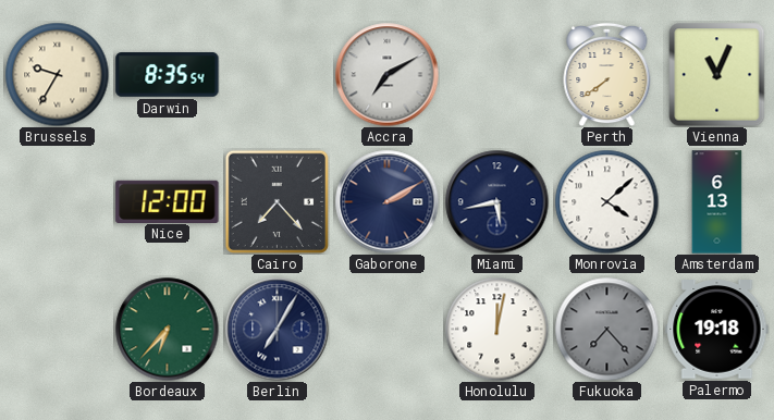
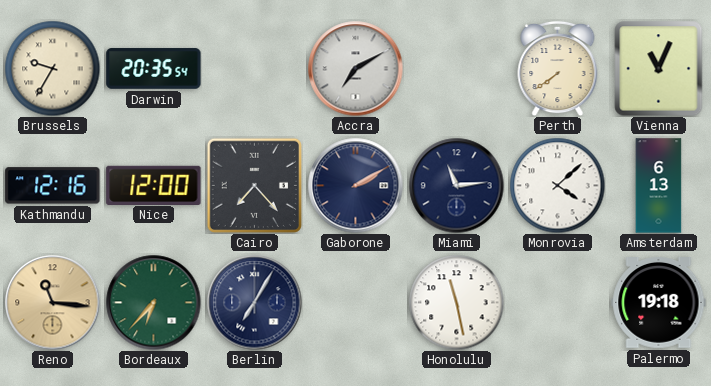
Darwin: 8:35 -> 20:35 (154, 69)
Kathmandu: none -> 12:16 (53, 186)
Miami: 5:43 -> 11:14 (456, 185)
Reno: none -> 11:16 (52, 302)
Honolulu: 12:02 -> 11:28 (456, 302)
Fukuoka: 7:23 -> none (606, 329)
